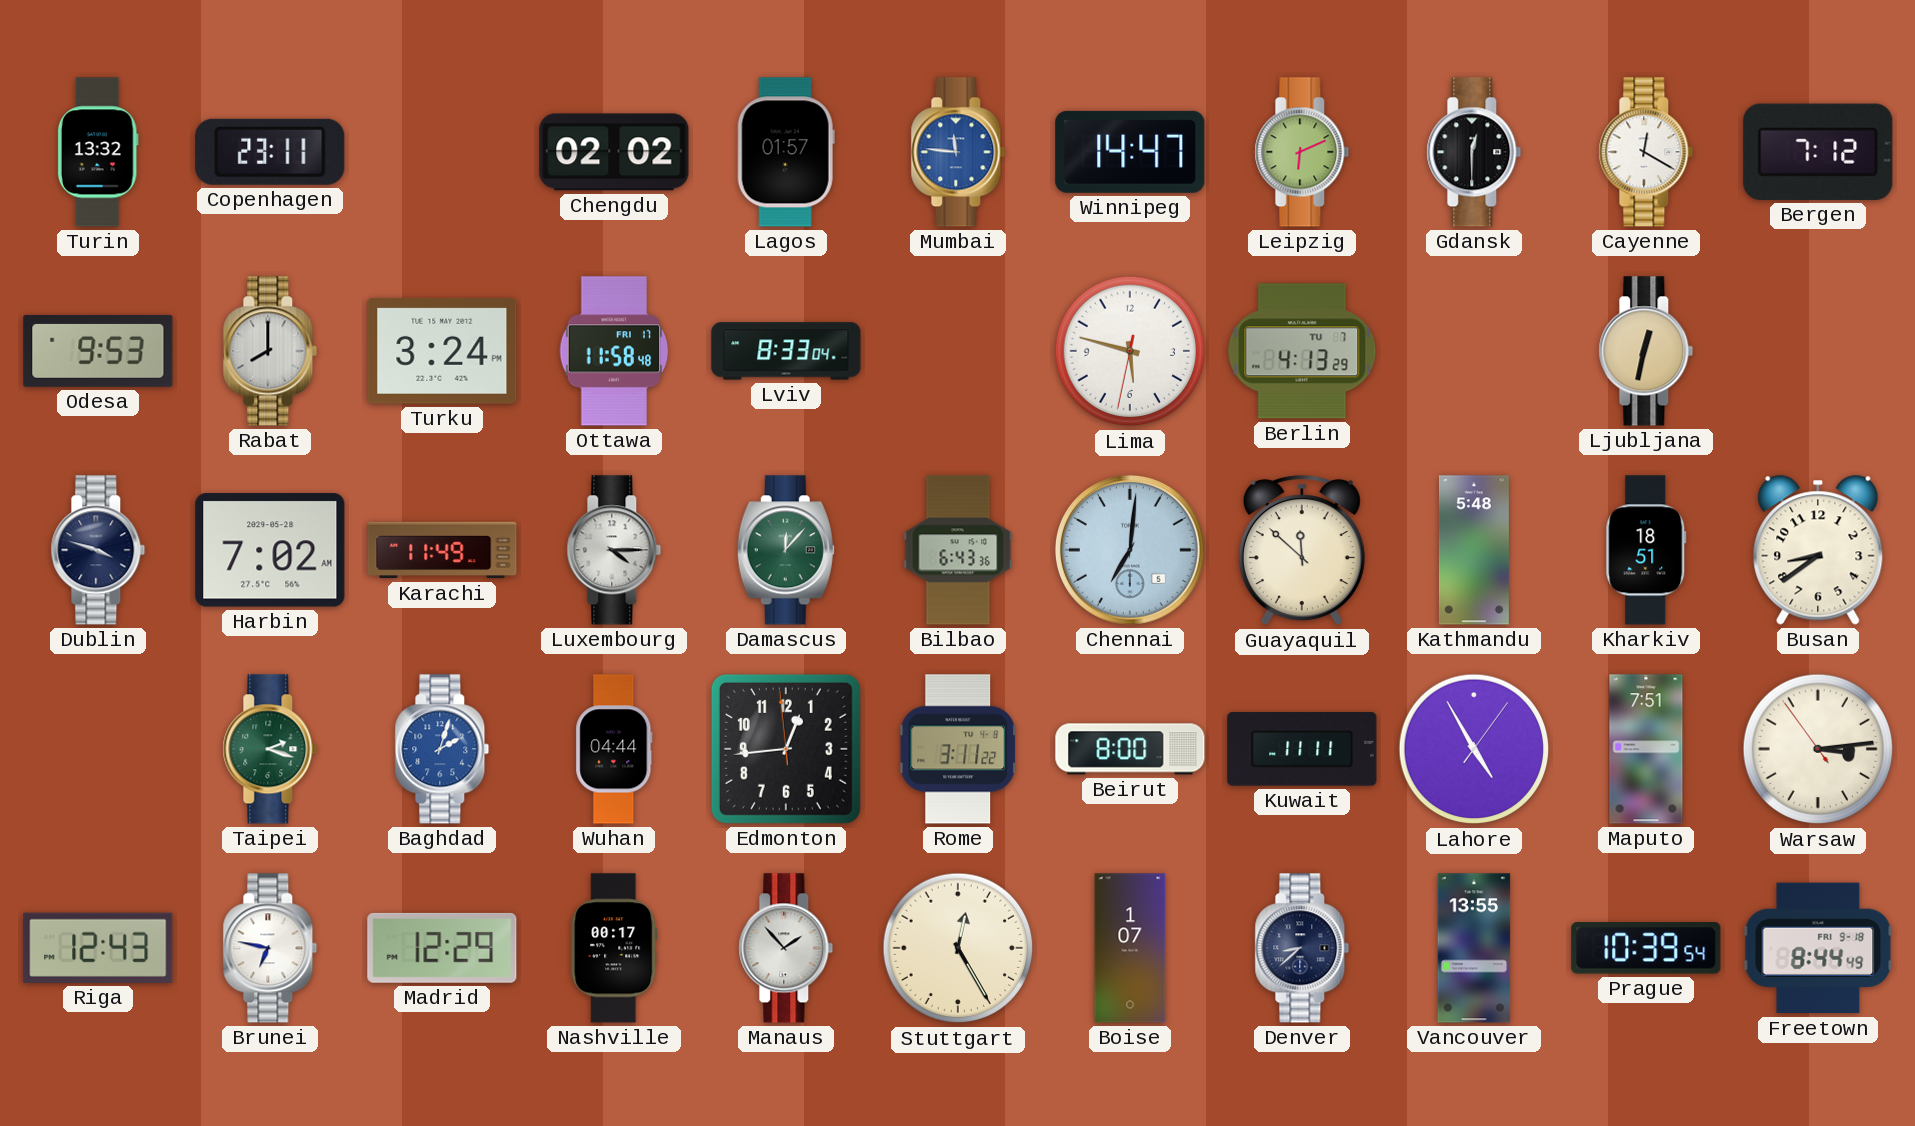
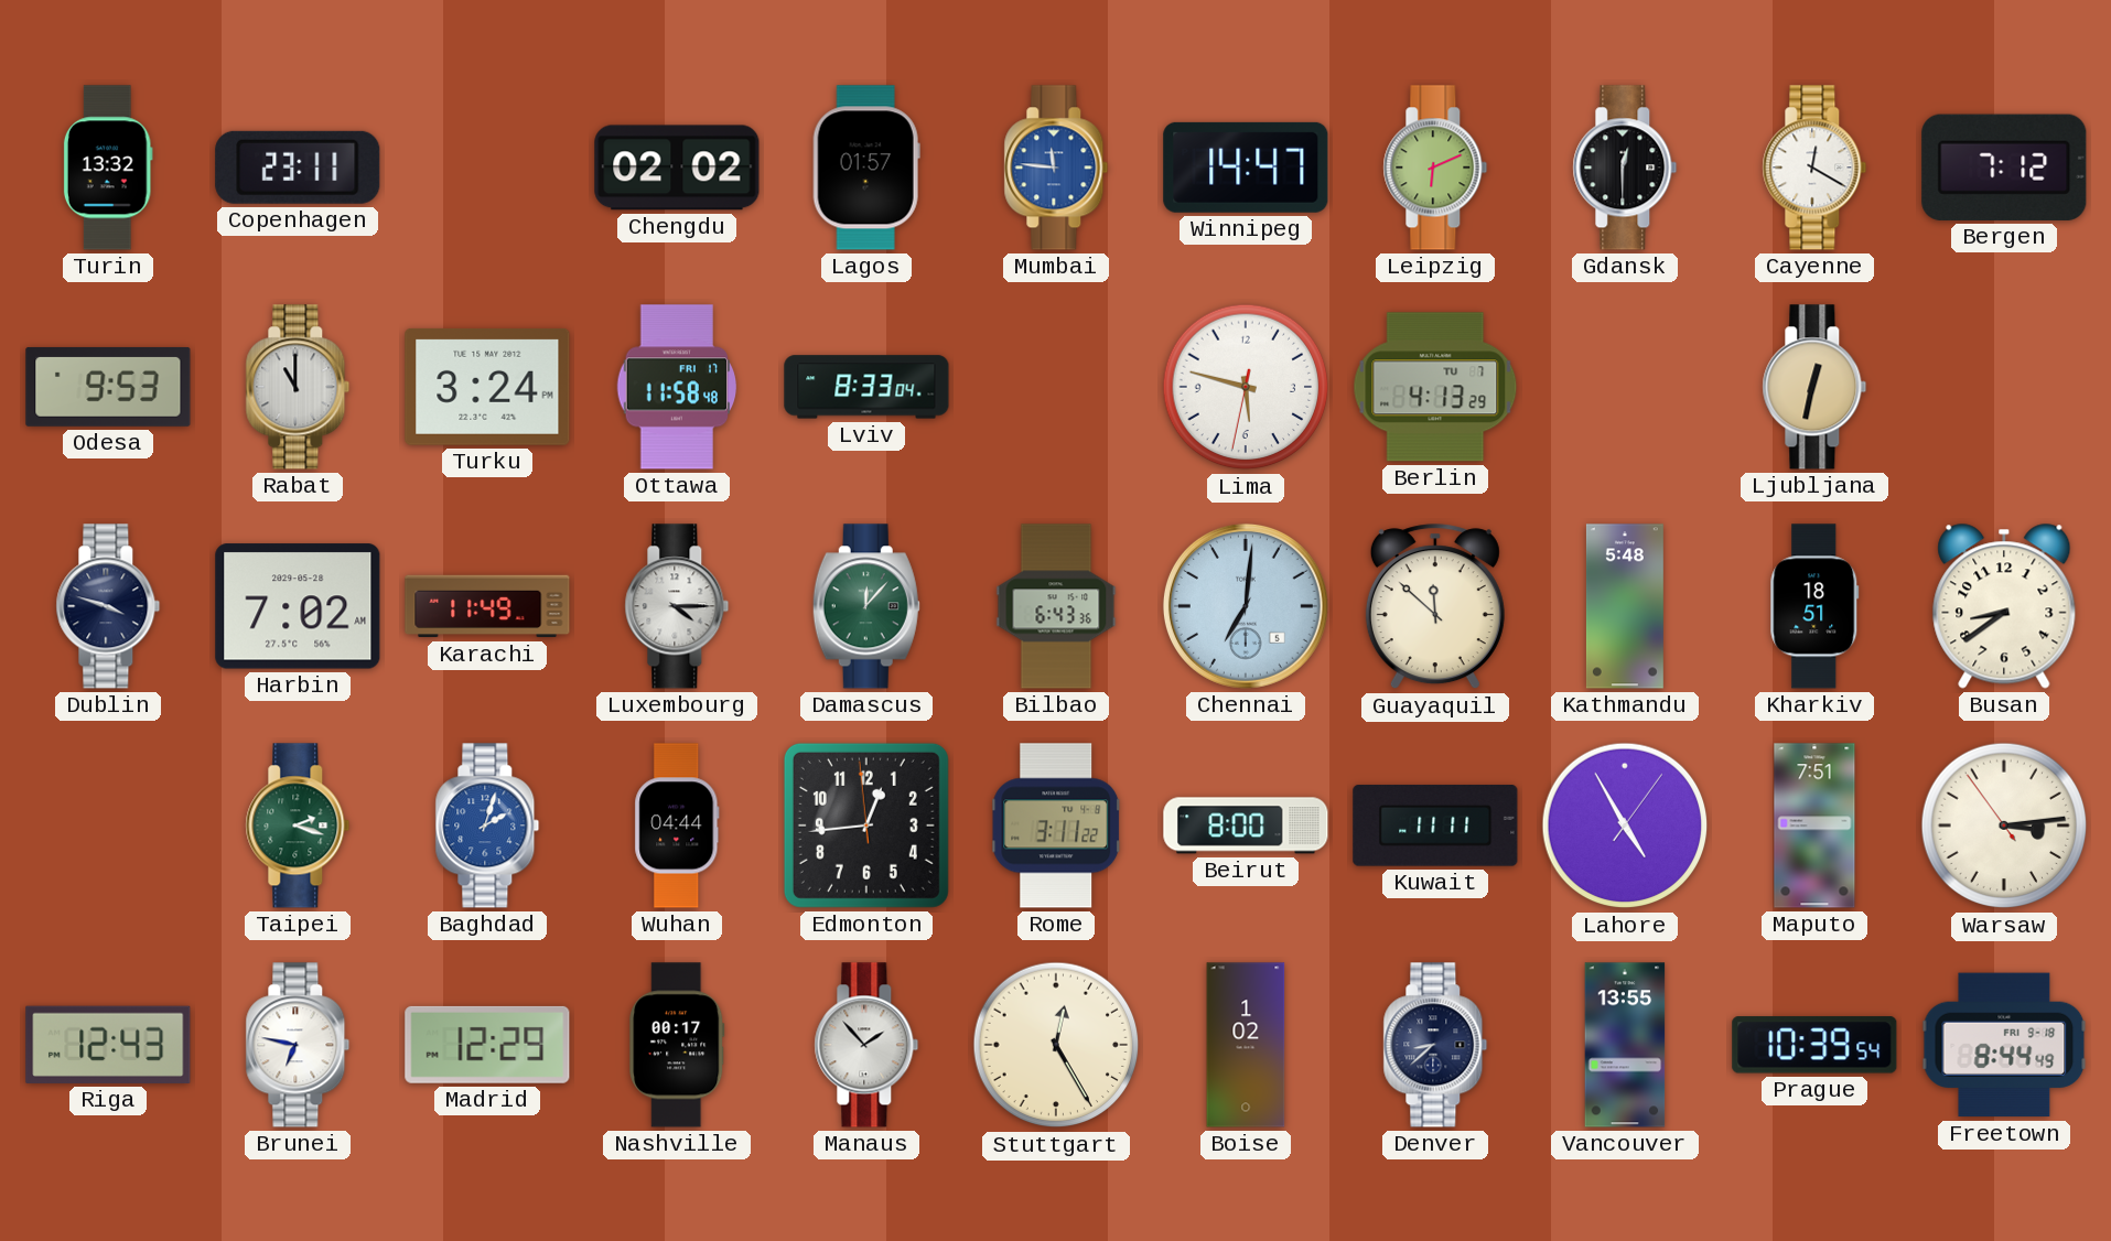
Rabat: 8:00 -> 11:00 (298, 387)
Boise: 1:07 -> 1:02 (1246, 1045)
